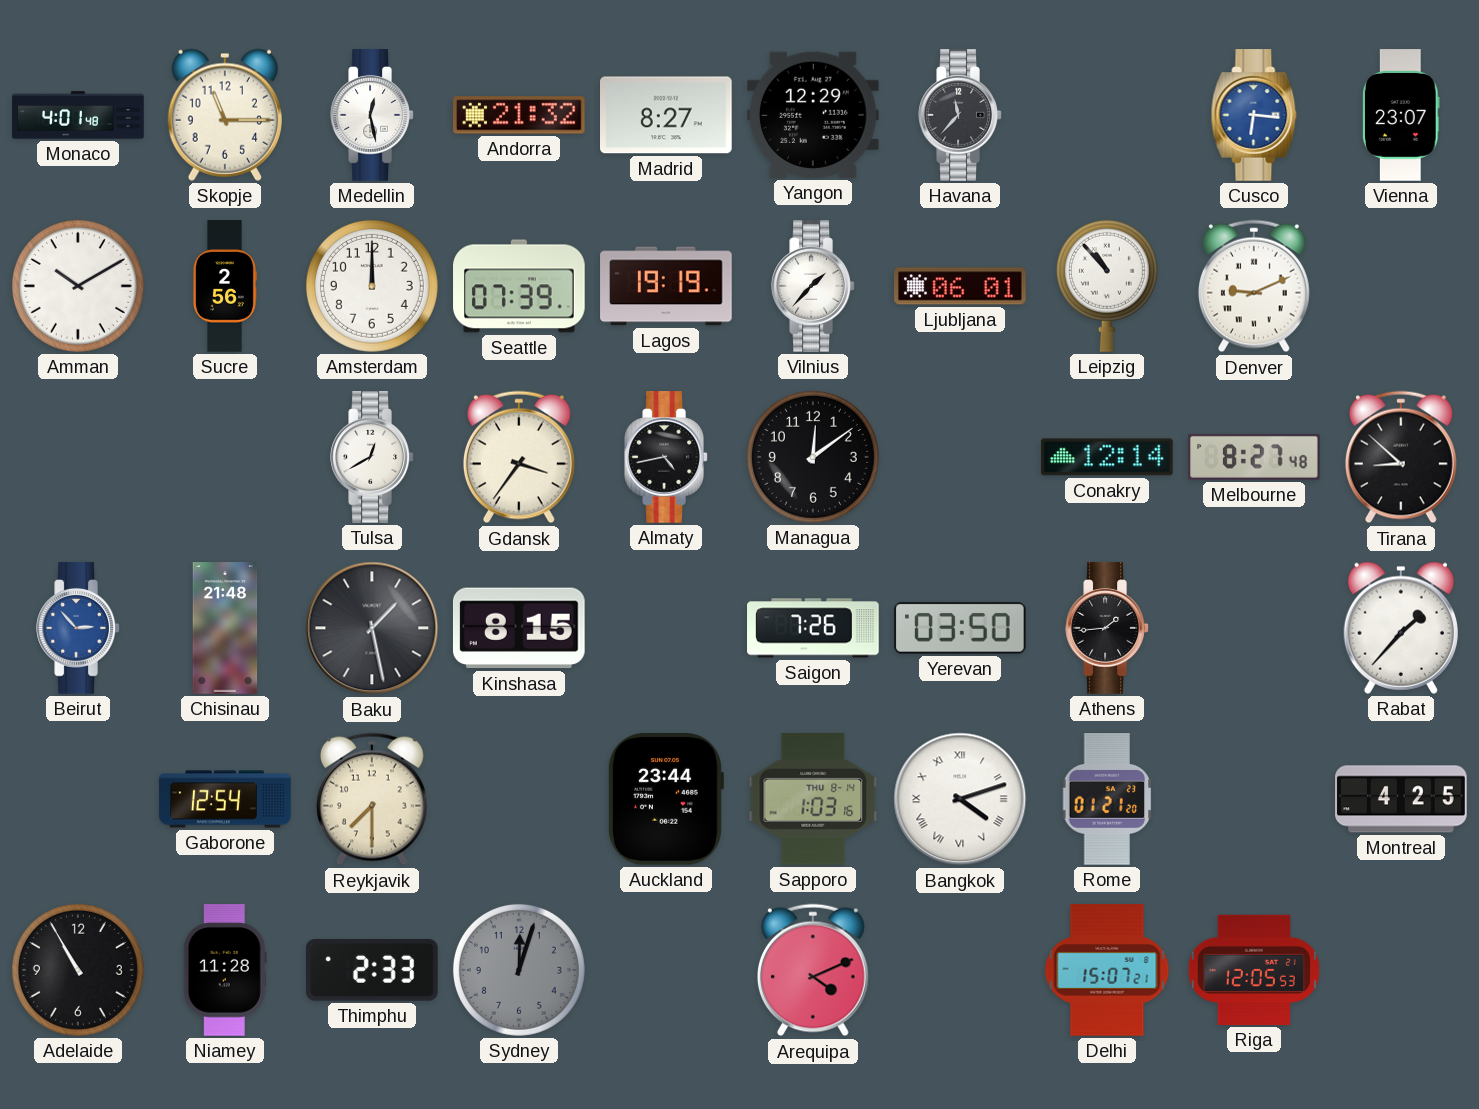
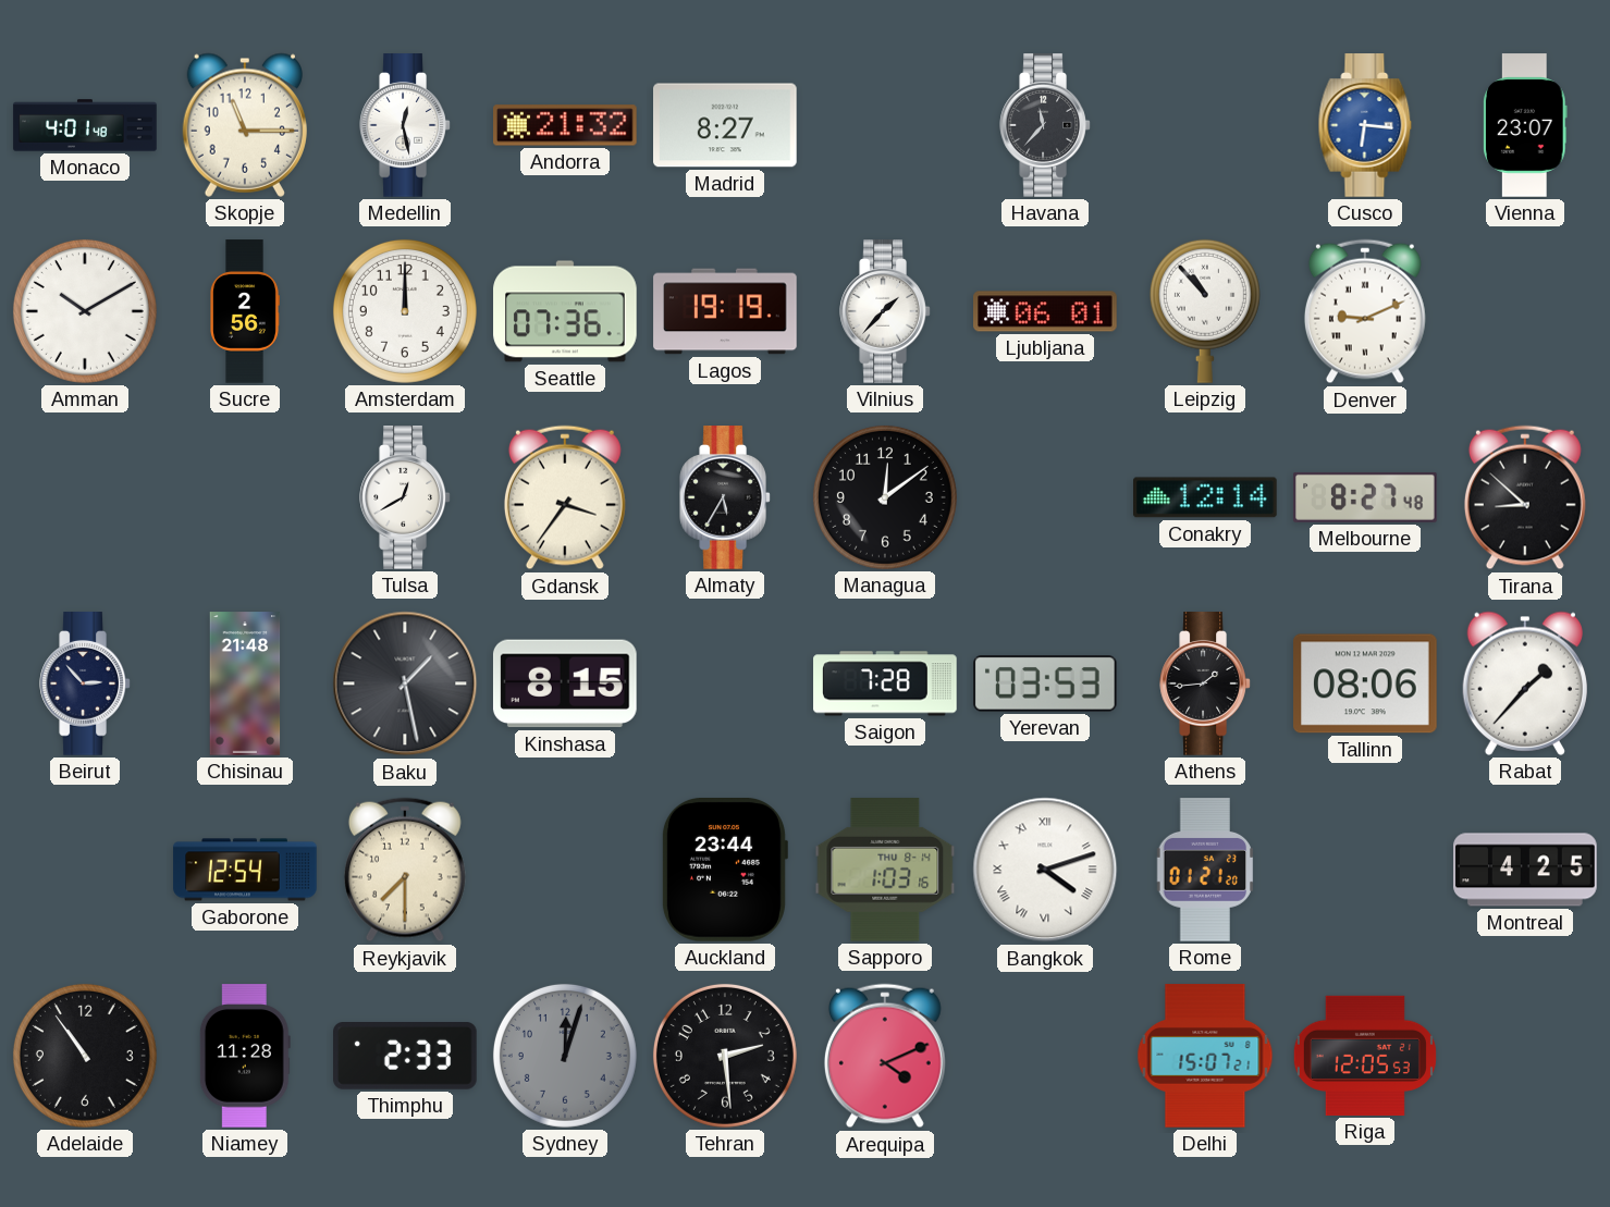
Yangon: 12:29 -> none (814, 115)
Seattle: 07:39 -> 07:36 (565, 311)
Almaty: 4:43 -> 5:35 (725, 497)
Beirut dial: blue -> navy (85, 683)
Saigon: 7:26 -> 7:28 (885, 683)
Yerevan: 03:50 -> 03:53 (1045, 683)
Tallinn: none -> 08:06 (1366, 683)
Adelaide: 10:55 -> 10:54 (85, 1056)
Tehran: none -> 2:29 (725, 1056)
